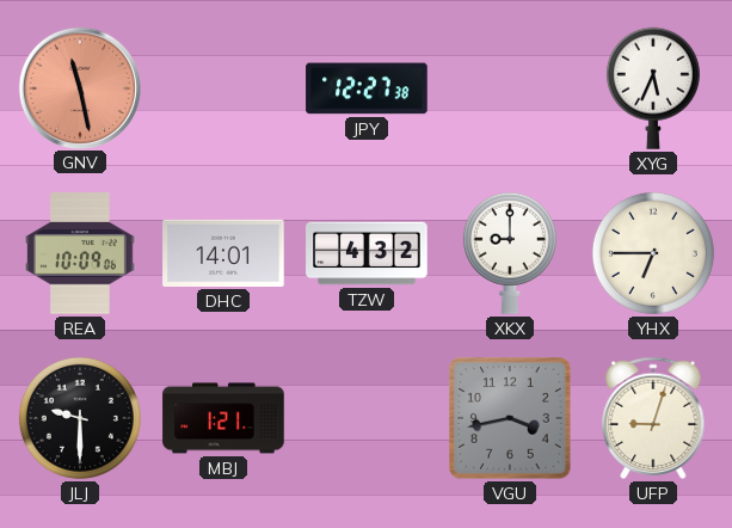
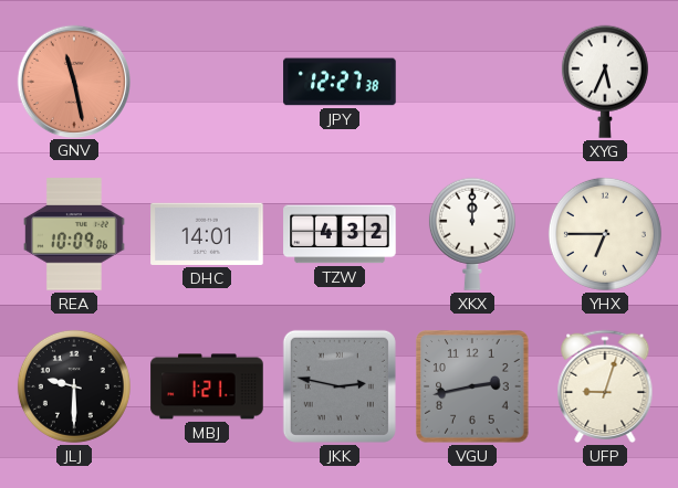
XKX: 9:00 -> 12:00 (472, 234)
JKK: none -> 2:47 (340, 386)
VGU: 3:43 -> 2:43 (472, 386)
